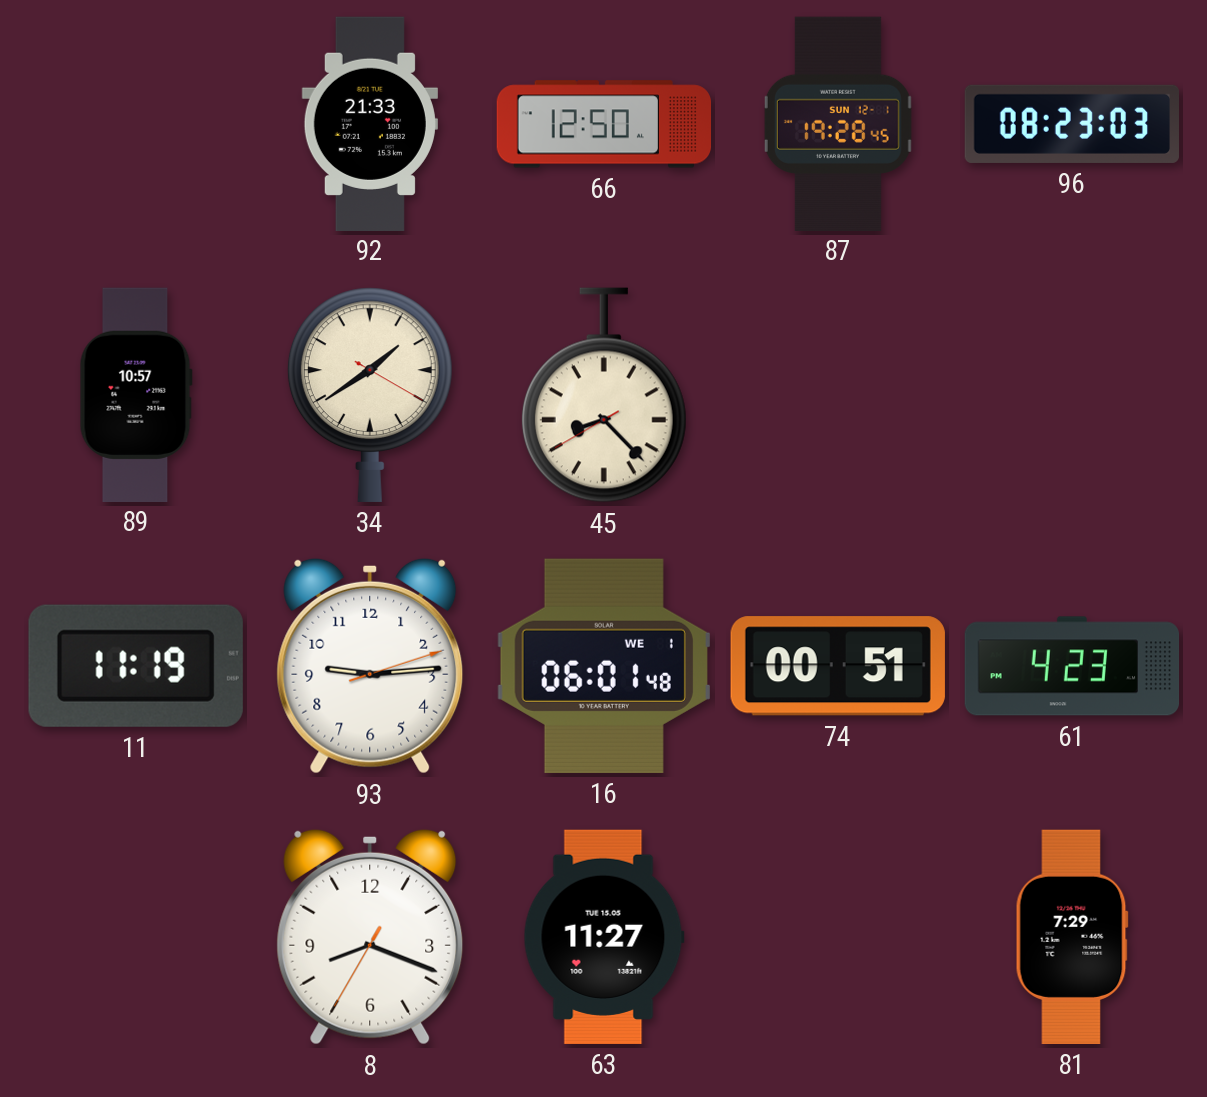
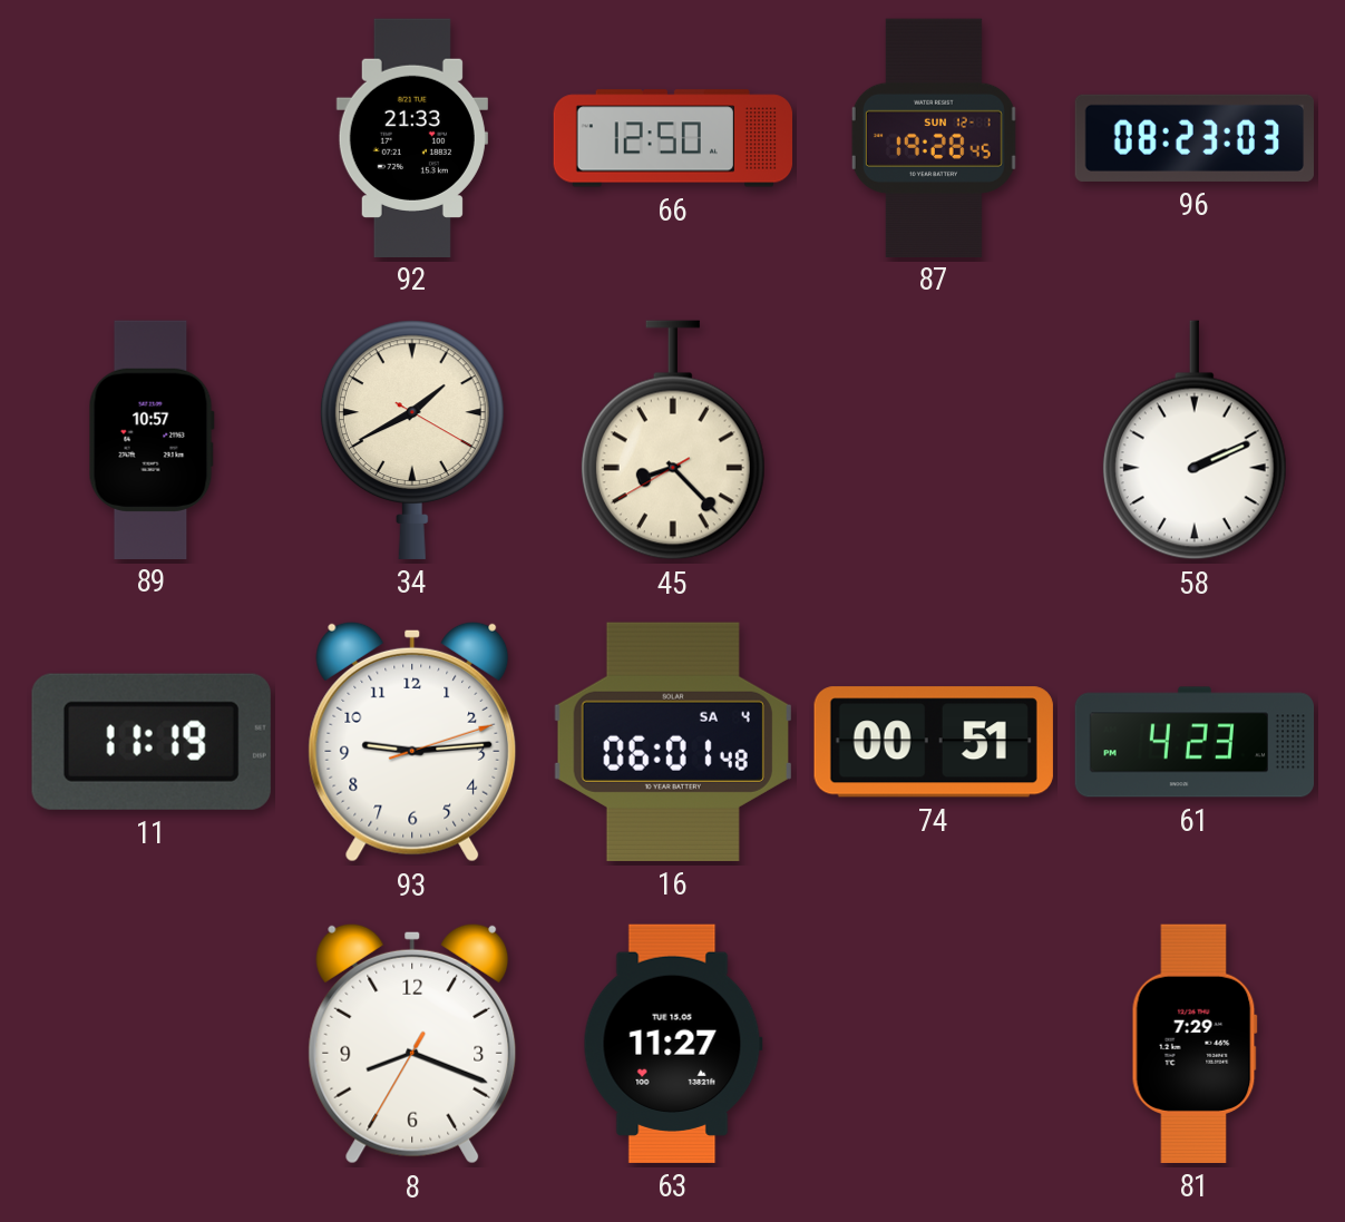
34: 1:39 -> 1:40 (412, 440)
58: none -> 2:11 (1195, 440)
16 date: WE 1 -> SA 4 (673, 742)
